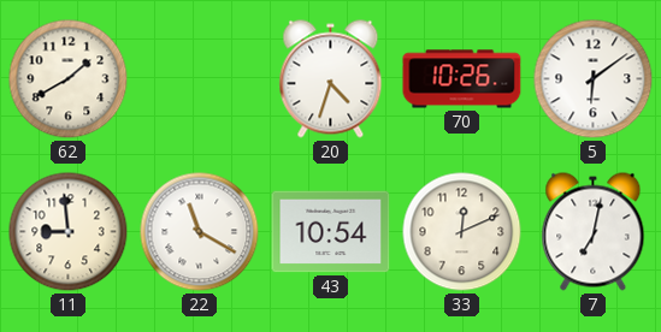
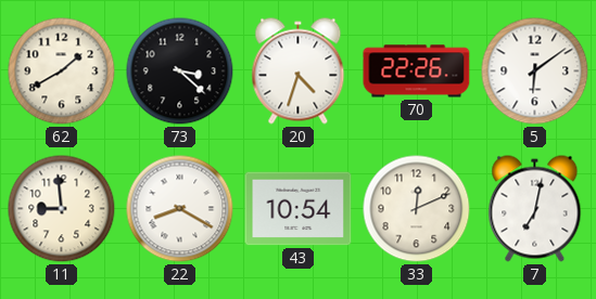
73: none -> 3:22 (180, 71)
70: 10:26 -> 22:26 (417, 71)
22: 11:20 -> 8:20 (180, 209)
